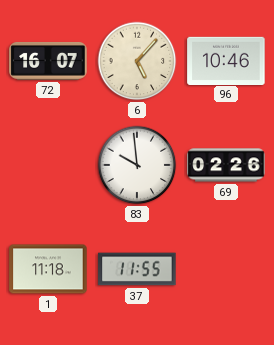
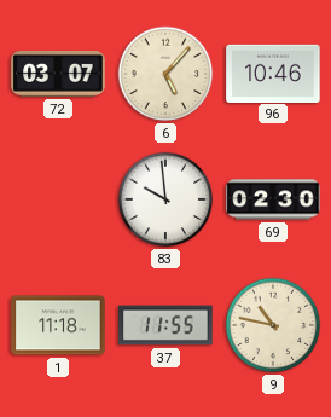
72: 16:07 -> 03:07 (58, 74)
69: 02:26 -> 02:30 (273, 199)
9: none -> 10:47 (273, 325)
